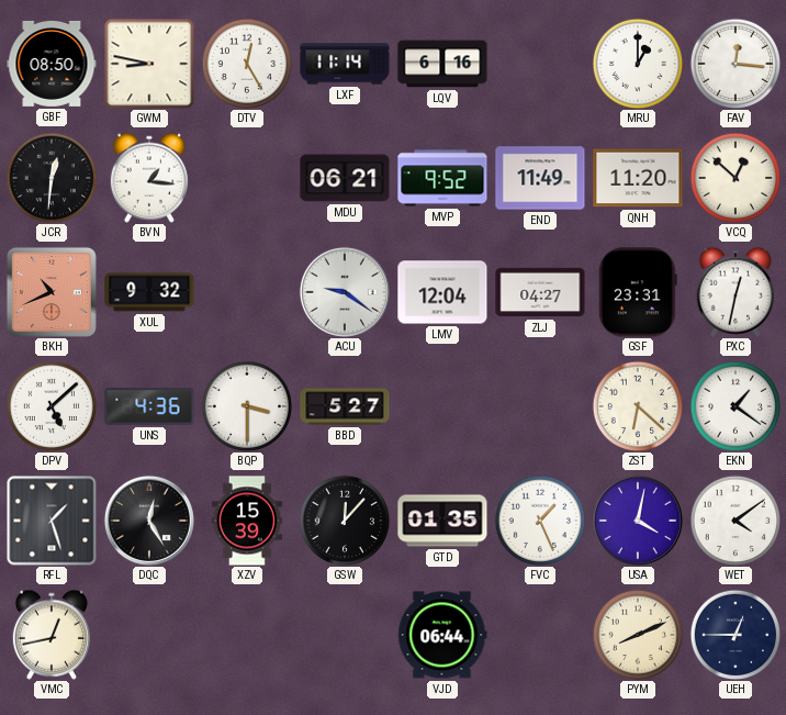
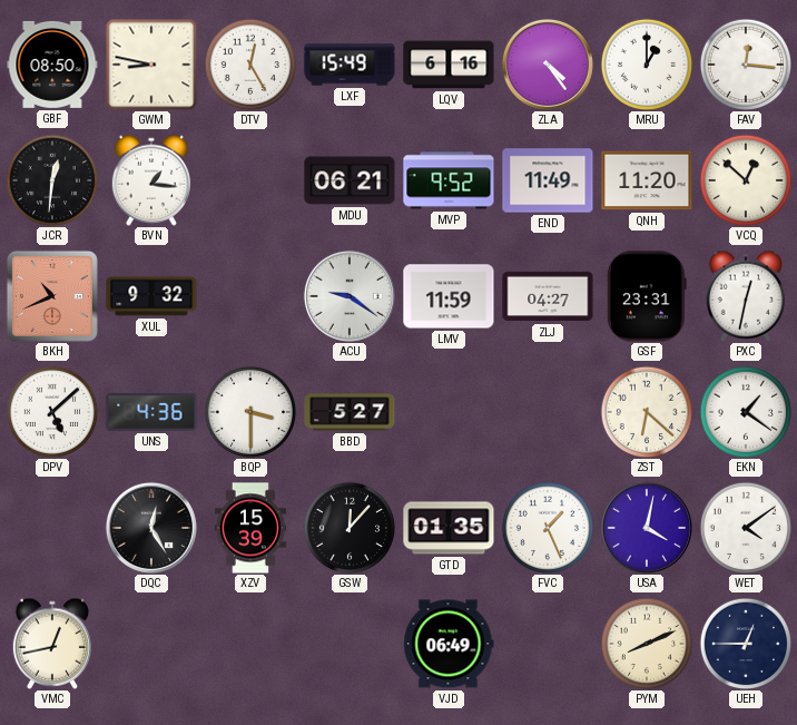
LXF: 11:14 -> 15:49 (350, 65)
ZLA: none -> 4:24 (548, 65)
LMV: 12:04 -> 11:59 (449, 296)
RFL: 1:27 -> none (52, 521)
VJD: 06:44 -> 06:49 (449, 644)
